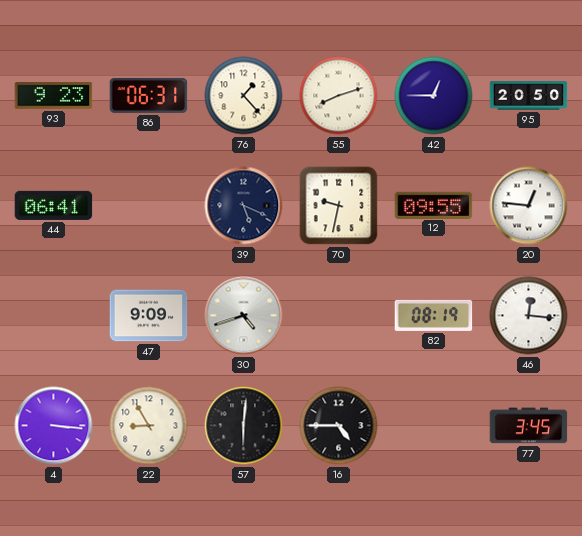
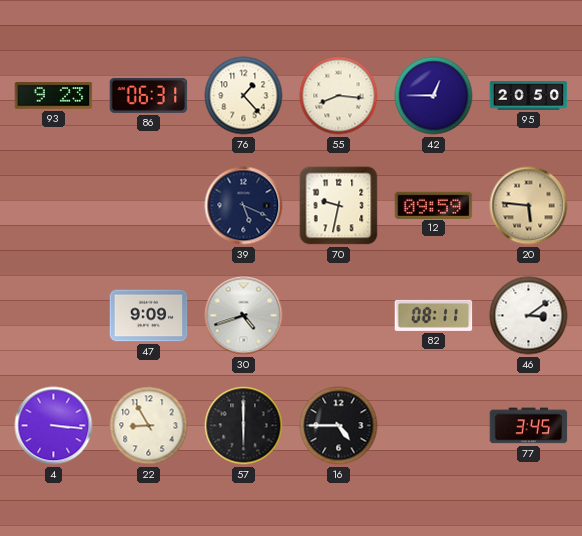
55: 8:12 -> 8:16 (339, 96)
44: 06:41 -> none (54, 205)
12: 09:55 -> 09:59 (434, 205)
20: 12:46 -> 5:46 (529, 206)
20 dial: white -> champagne (529, 206)
82: 08:19 -> 08:11 (434, 315)
46: 12:16 -> 3:09 (529, 316)
57: 6:01 -> 6:00 (244, 426)
